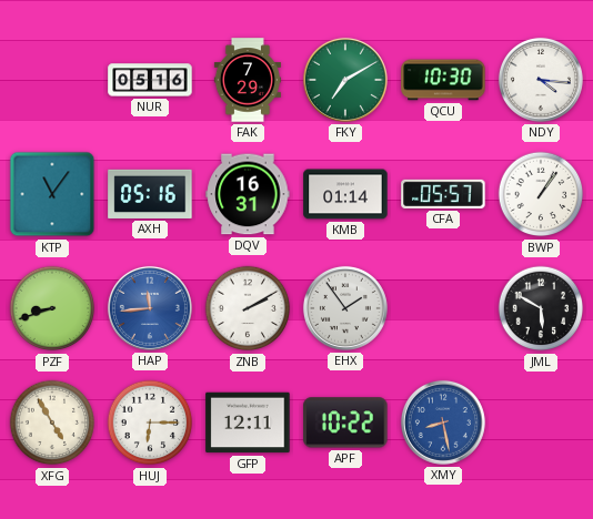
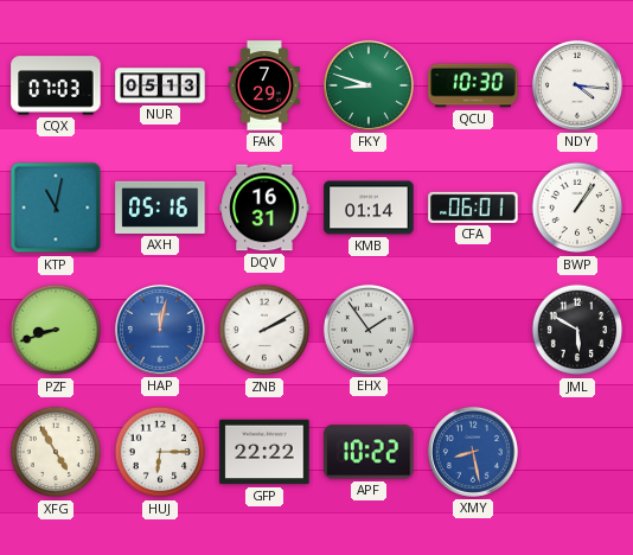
CQX: none -> 07:03 (56, 85)
NUR: 05:16 -> 05:13 (160, 85)
FKY: 7:10 -> 8:48 (369, 85)
KTP: 11:06 -> 11:02 (56, 208)
CFA: 05:57 -> 06:01 (473, 208)
HAP: 11:44 -> 12:02 (160, 330)
GFP: 12:11 -> 22:22 (264, 452)
